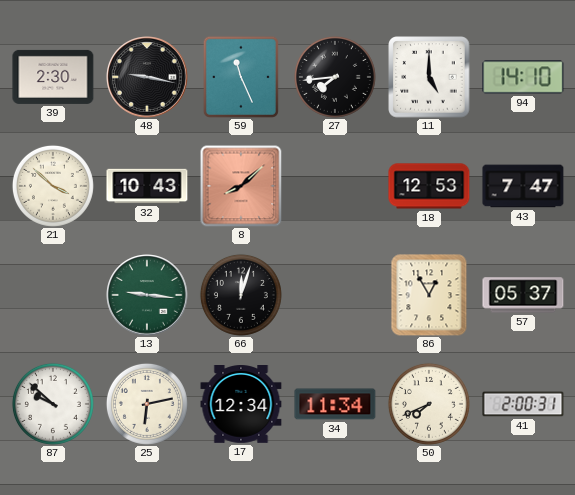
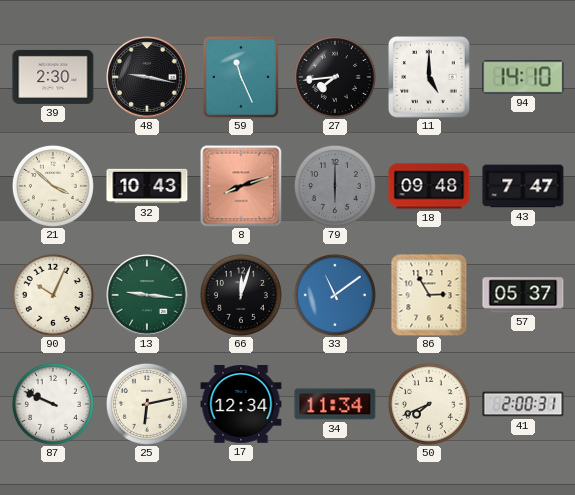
8: 8:08 -> 8:12 (241, 186)
79: none -> 6:00 (335, 186)
18: 12:53 -> 09:48 (429, 186)
90: none -> 10:04 (53, 295)
33: none -> 11:09 (335, 295)
86: 12:55 -> 2:55 (429, 295)
87: 9:52 -> 9:49 (53, 404)
